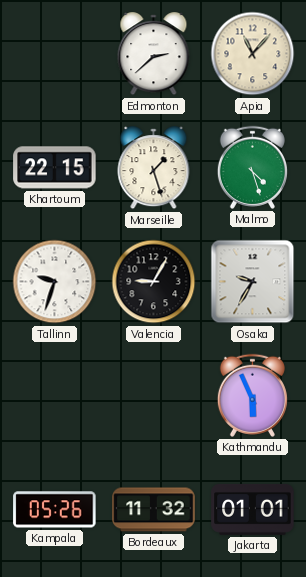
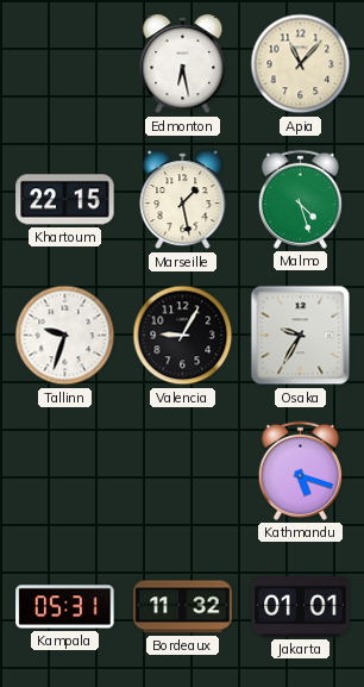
Edmonton: 2:38 -> 6:28 (183, 64)
Marseille: 1:27 -> 1:28 (183, 200)
Kathmandu: 5:56 -> 5:18 (300, 470)
Kampala: 05:26 -> 05:31 (65, 607)
